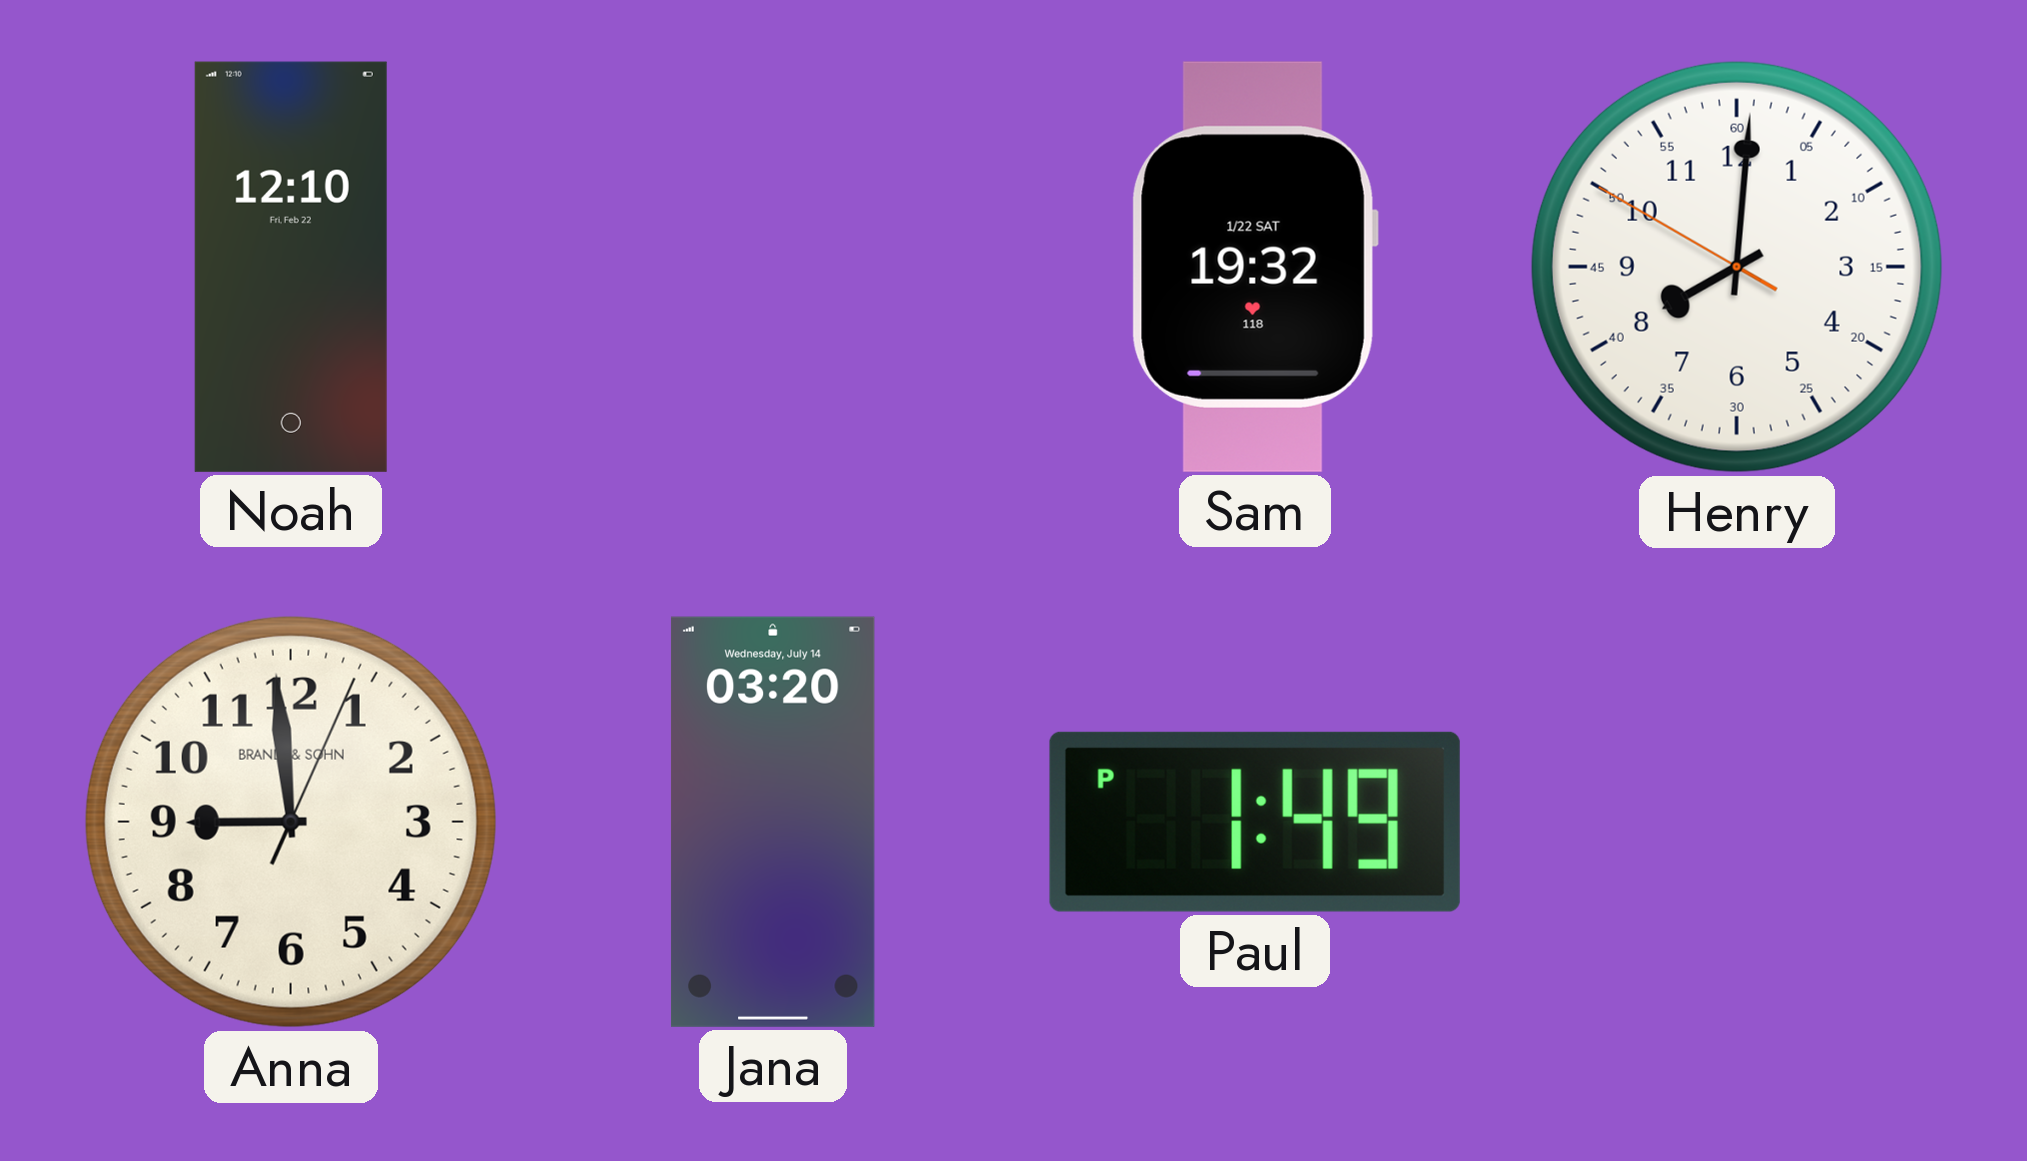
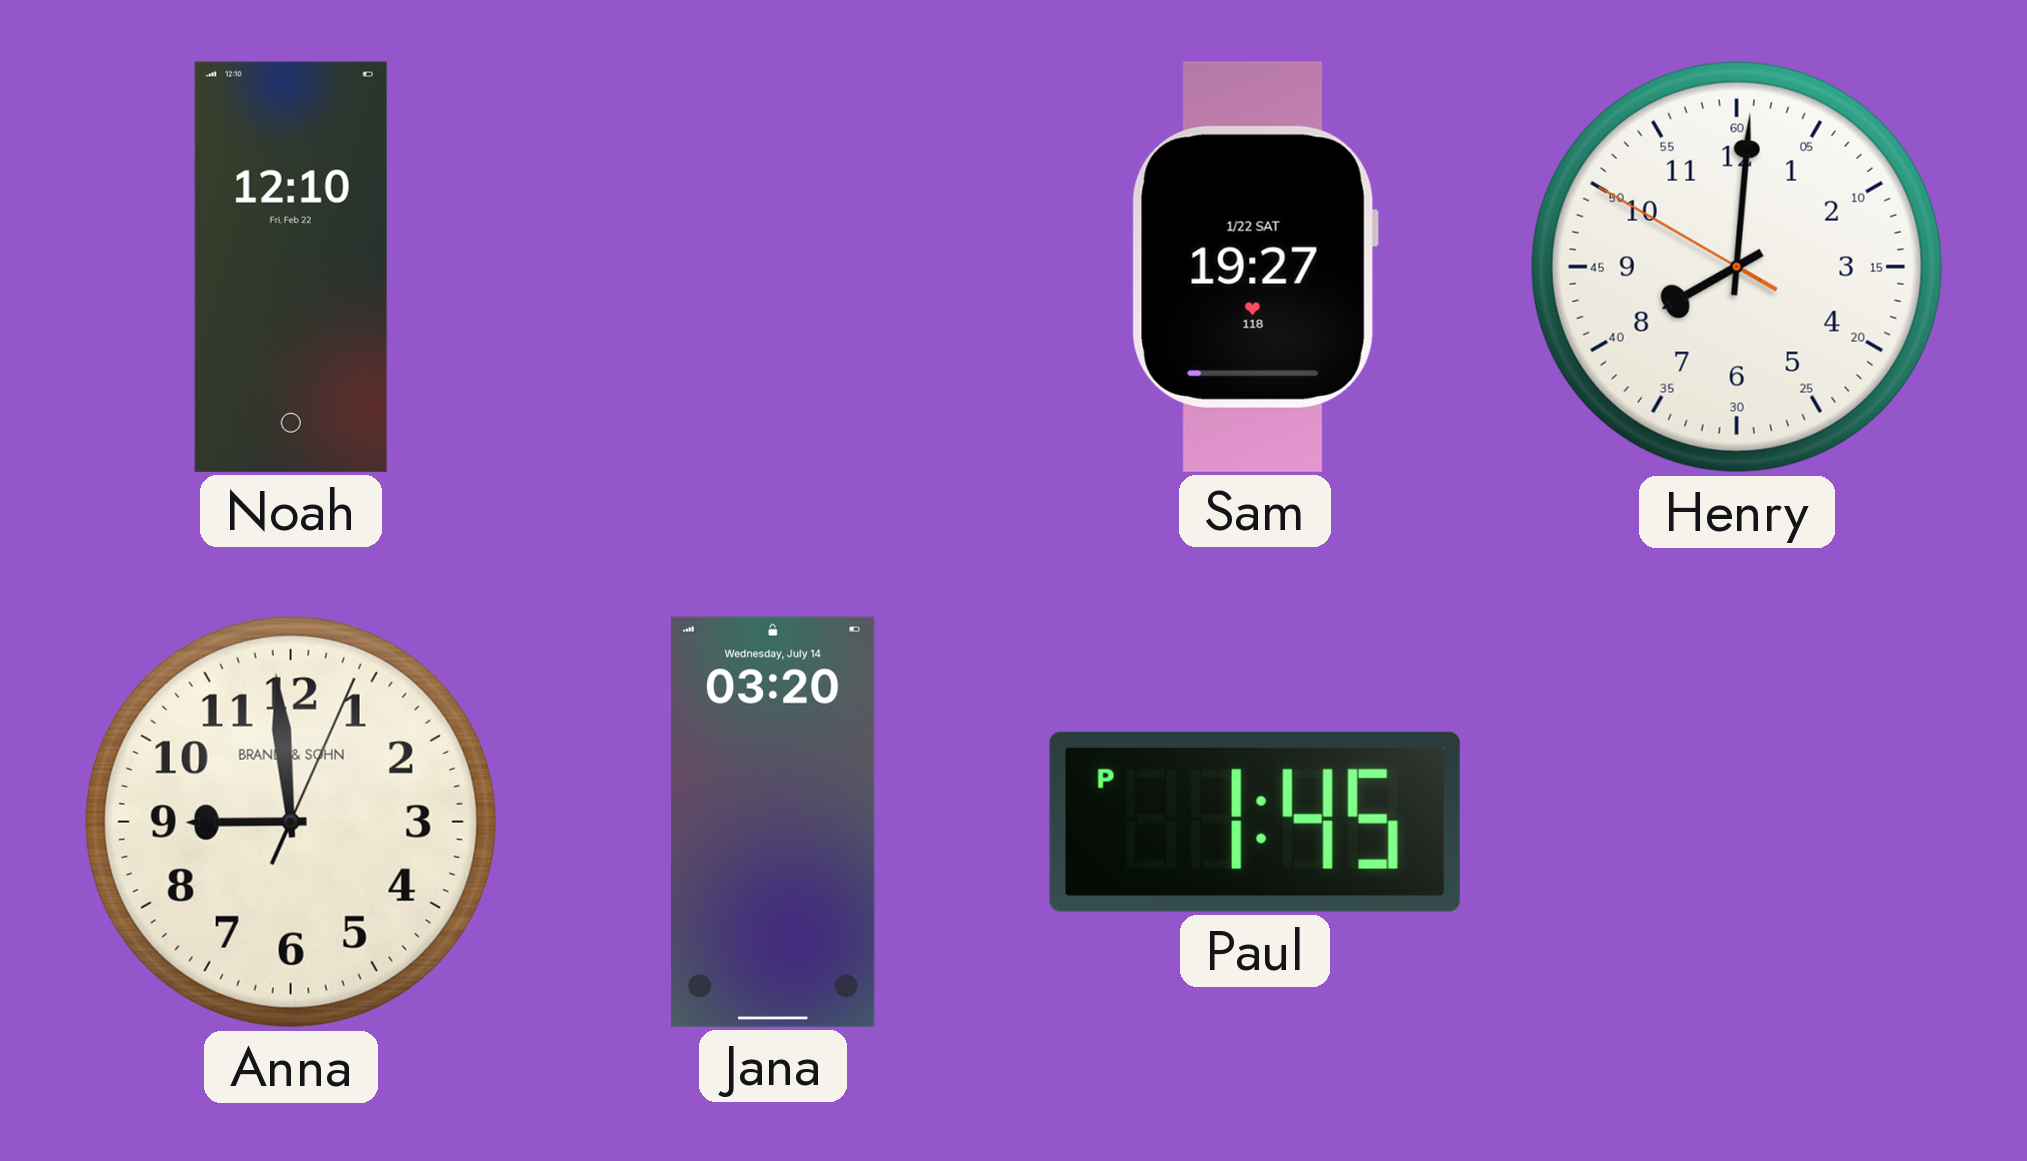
Sam: 19:32 -> 19:27 (1255, 267)
Paul: 1:49 -> 1:45 (1255, 822)
